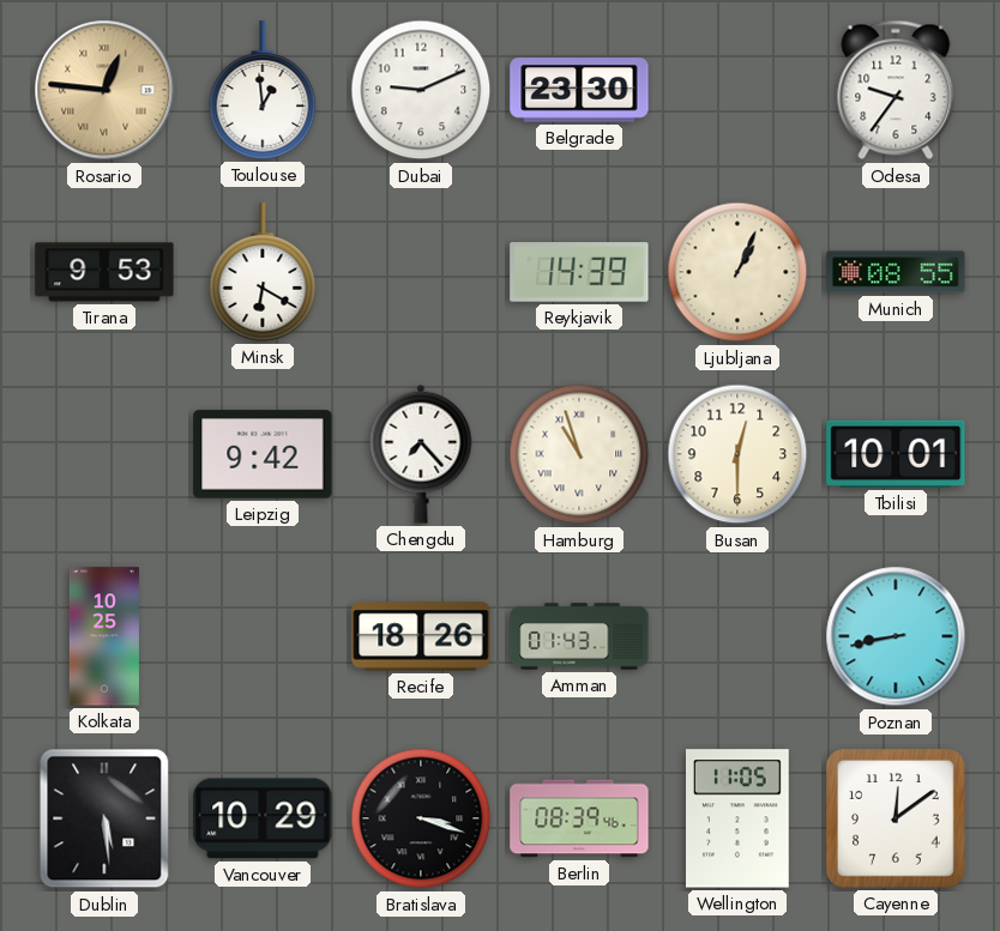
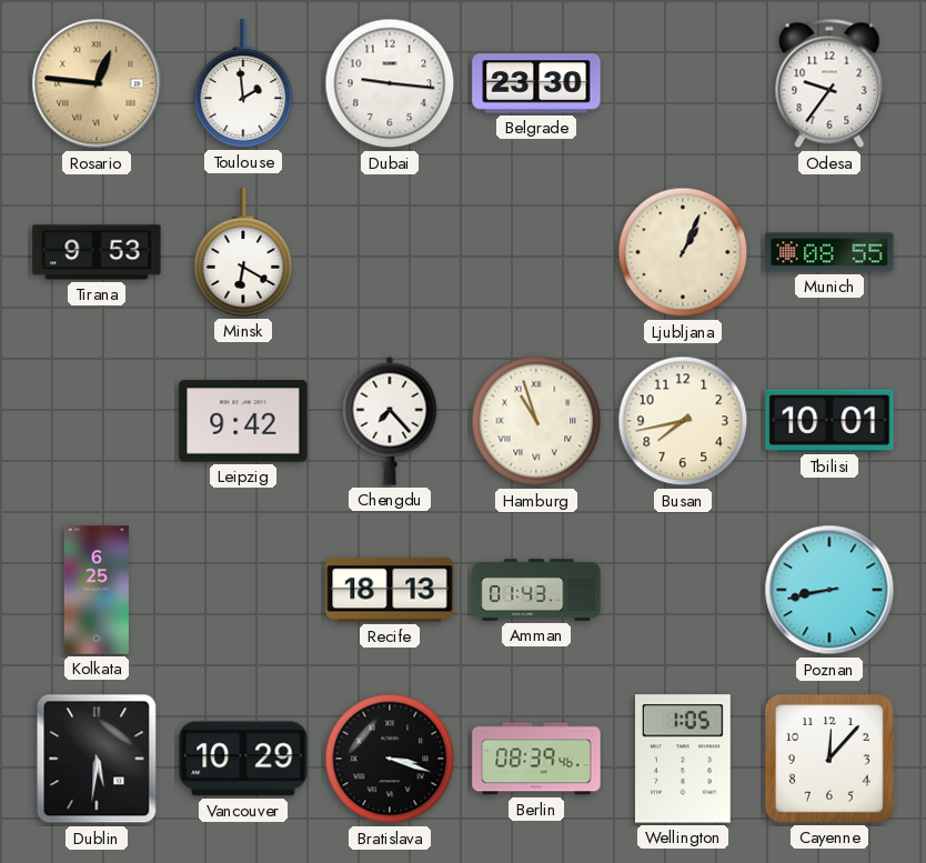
Toulouse: 12:59 -> 1:59 (243, 83)
Dubai: 9:11 -> 9:16 (390, 83)
Reykjavik: 14:39 -> none (579, 272)
Busan: 12:30 -> 7:43 (683, 421)
Kolkata: 10:25 -> 6:25 (97, 590)
Recife: 18:26 -> 18:13 (390, 590)
Dublin: 5:29 -> 5:31 (97, 759)
Wellington: 11:05 -> 1:05 (684, 759)
Cayenne: 12:09 -> 12:07 (829, 759)
